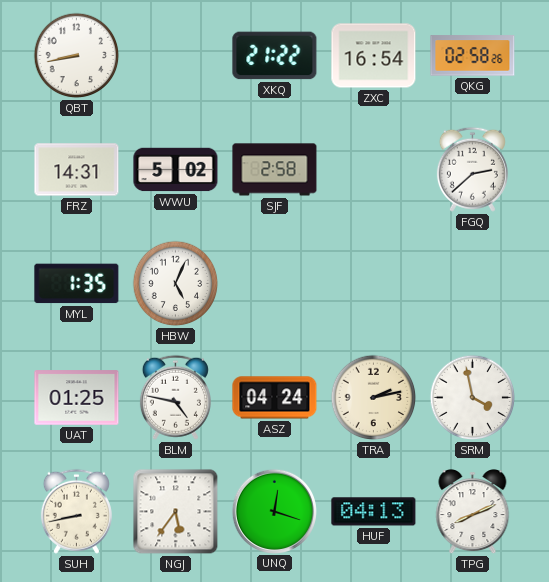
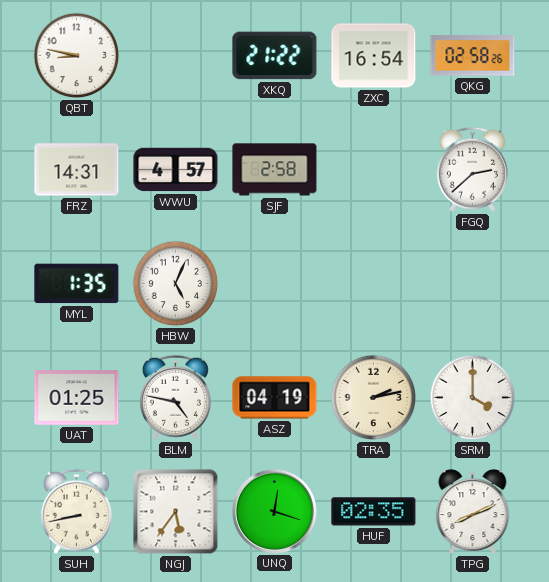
QBT: 8:43 -> 8:47 (77, 56)
WWU: 5:02 -> 4:57 (176, 170)
ASZ: 04:24 -> 04:19 (275, 398)
SRM: 3:58 -> 4:00 (473, 398)
HUF: 04:13 -> 02:35 (374, 512)
